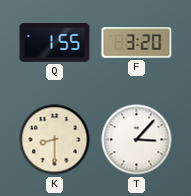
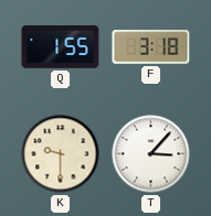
F: 3:20 -> 3:18 (151, 47)
K: 8:30 -> 9:30 (61, 154)
